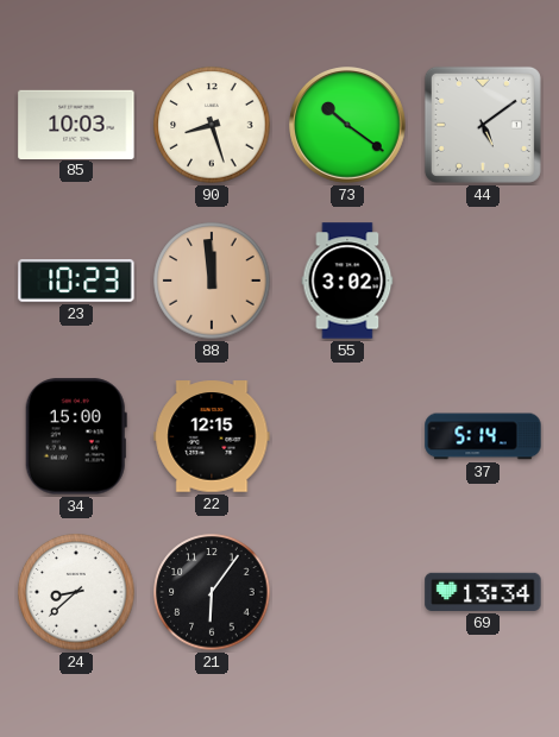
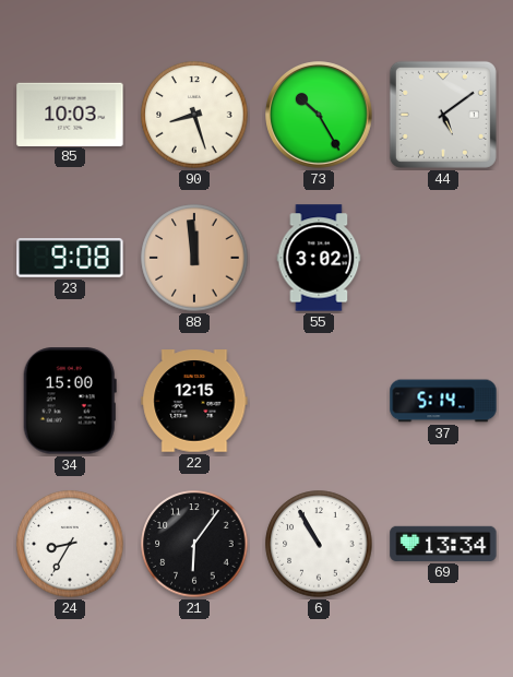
73: 10:21 -> 10:25 (319, 115)
23: 10:23 -> 9:08 (70, 258)
24: 8:38 -> 8:35 (70, 544)
6: none -> 10:55 (319, 544)
